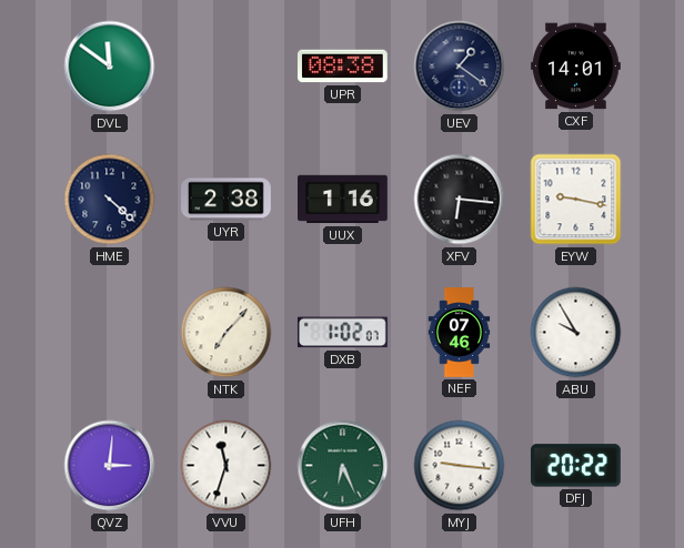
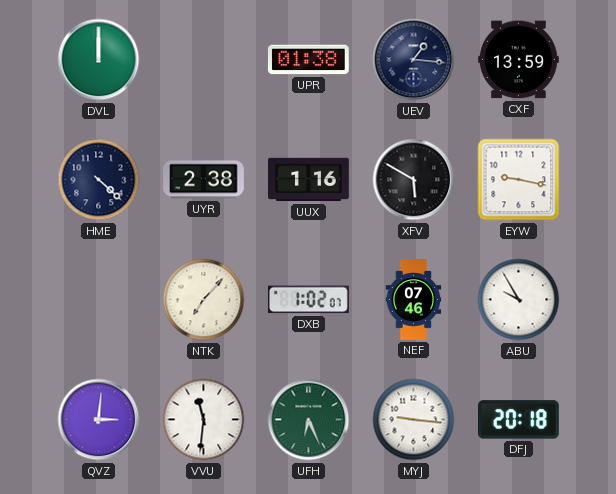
DVL: 11:51 -> 12:00 (99, 60)
UPR: 08:38 -> 01:38 (308, 60)
UEV: 1:21 -> 1:16 (414, 60)
CXF: 14:01 -> 13:59 (519, 60)
XFV: 6:16 -> 5:50 (414, 180)
VVU: 11:33 -> 11:31 (204, 420)
DFJ: 20:22 -> 20:18 (518, 420)
